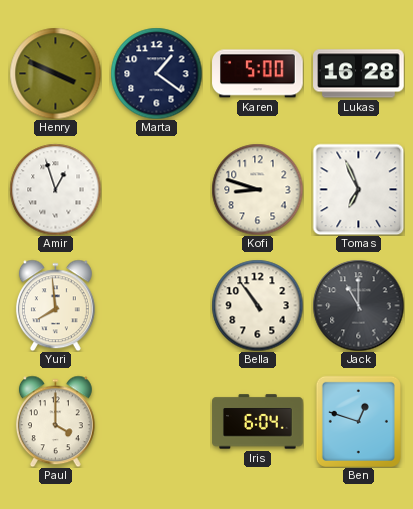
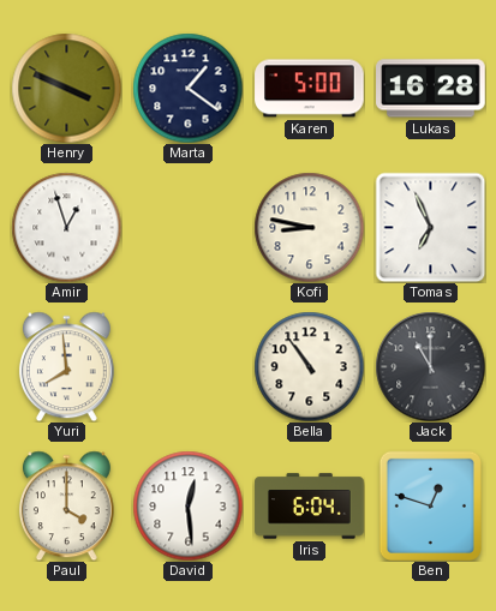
Kofi: 8:48 -> 8:47 (309, 227)
David: none -> 12:29 (187, 505)
